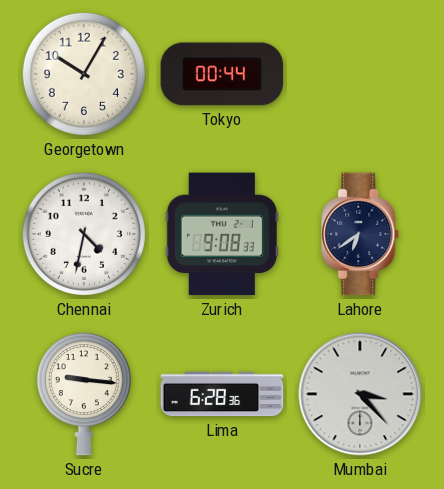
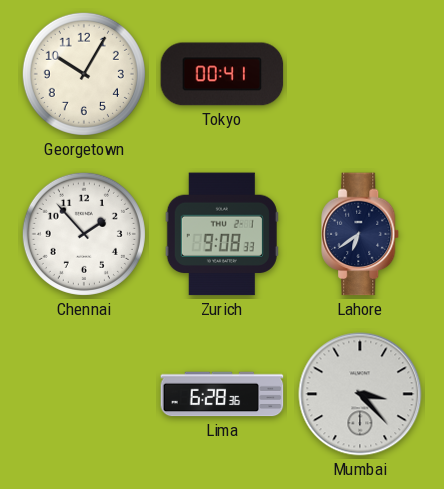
Tokyo: 00:44 -> 00:41 (222, 74)
Chennai: 4:32 -> 1:53 (84, 234)
Sucre: 9:16 -> none (84, 395)
